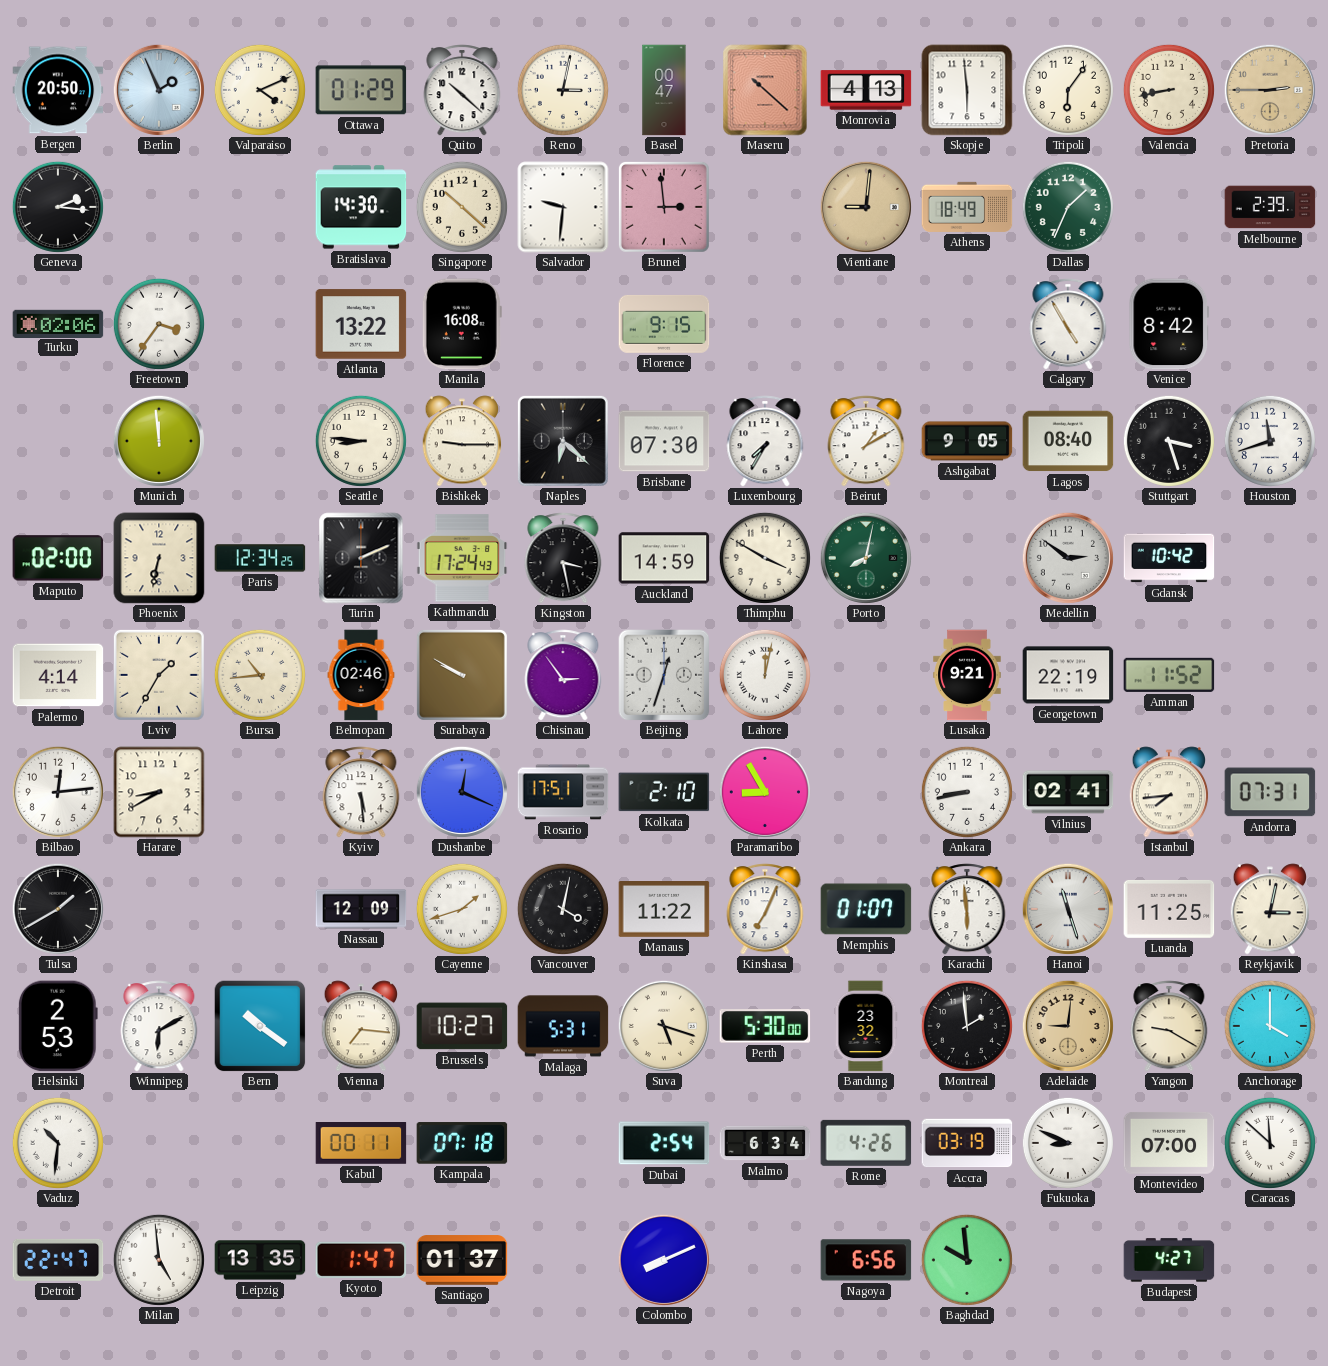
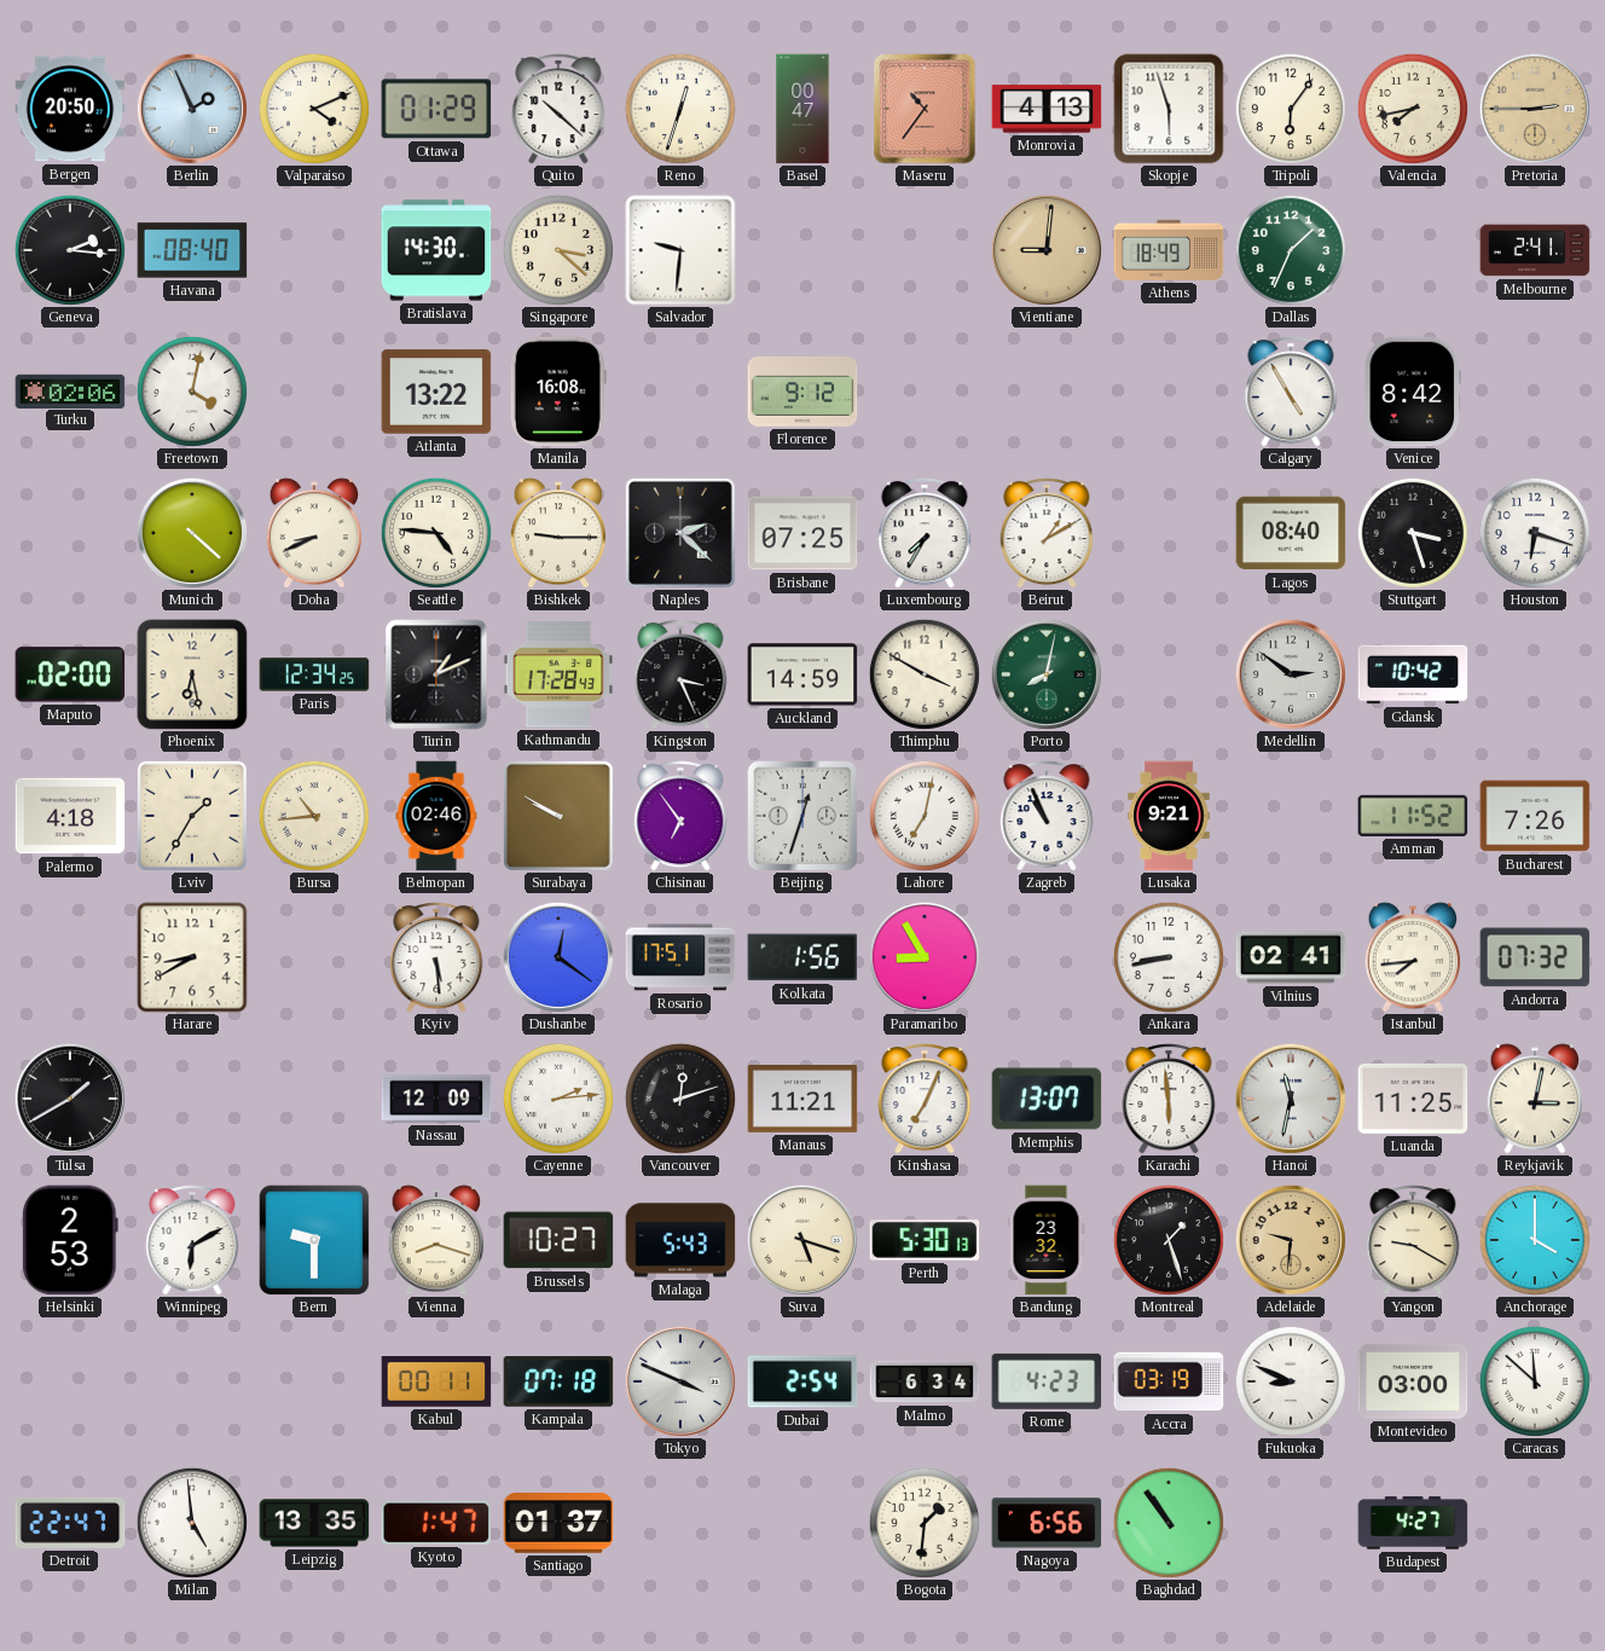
Reno: 3:02 -> 12:33 (680, 109)
Maseru: 10:22 -> 10:36 (925, 109)
Skopje: 5:59 -> 5:57 (1169, 109)
Valencia: 8:43 -> 7:43 (1413, 109)
Havana: none -> 08:40 (192, 250)
Singapore: 10:22 -> 3:22 (558, 250)
Brunei: 2:59 -> none (664, 207)
Melbourne: 2:39 -> 2:41 (1535, 250)
Freetown: 3:36 -> 4:02 (192, 392)
Florence: 9:15 -> 9:12 (802, 392)
Munich: 11:59 -> 4:22 (192, 533)
Doha: none -> 8:41 (314, 533)
Seattle: 8:46 -> 4:46 (436, 533)
Naples: 6:22 -> 2:22 (680, 533)
Brisbane: 07:30 -> 07:25 (802, 533)
Ashgabat: 9:05 -> none (967, 441)
Houston: 11:42 -> 6:18 (1535, 533)
Phoenix: 6:32 -> 6:28 (192, 674)
Turin: 2:11 -> 1:11 (436, 674)
Kathmandu: 17:24 -> 17:28 (558, 674)
Kingston: 3:28 -> 3:26 (680, 674)
Palermo: 4:14 -> 4:18 (70, 816)
Chisinau: 2:54 -> 6:54 (680, 816)
Lahore: 12:02 -> 7:02 (925, 816)
Zagreb: none -> 10:56 (1047, 816)
Georgetown: 22:19 -> none (1068, 675)
Bucharest: none -> 7:26 (1535, 816)
Bilbao: 12:14 -> none (58, 792)
Dushanbe: 12:19 -> 12:21 (558, 957)
Kolkata: 2:10 -> 1:56 (802, 957)
Andorra: 07:31 -> 07:32 (1535, 957)
Cayenne: 1:42 -> 2:14 (558, 1099)
Vancouver: 4:02 -> 12:12 (680, 1099)
Manaus: 11:22 -> 11:21 (802, 1100)
Memphis: 01:07 -> 13:07 (1047, 1099)
Hanoi: 11:27 -> 11:32 (1291, 1099)
Bern: 10:21 -> 9:30 (314, 1240)
Vienna: 7:16 -> 8:18 (436, 1240)
Malaga: 5:31 -> 5:43 (680, 1240)
Perth: 5:30:00 -> 5:30:13 (925, 1241)
Montreal: 1:59 -> 1:27 (1169, 1240)
Adelaide: 9:01 -> 9:31 (1291, 1240)
Vaduz: 10:31 -> none (58, 1143)
Tokyo: none -> 3:49 (680, 1381)
Rome: 4:26 -> 4:23 (1047, 1381)
Montevideo: 07:00 -> 03:00 (1413, 1381)
Colombo: 8:11 -> none (664, 1260)
Bogota: none -> 1:31 (925, 1523)
Baghdad: 9:59 -> 10:54 (1169, 1523)
